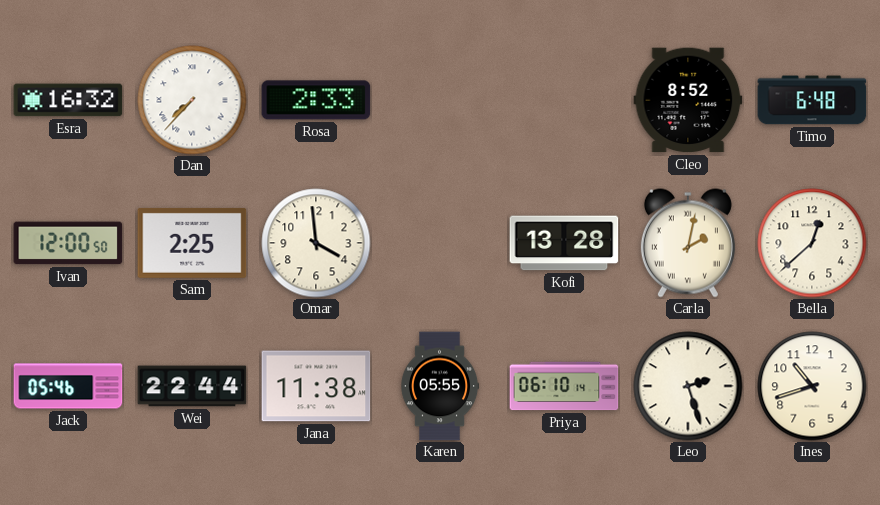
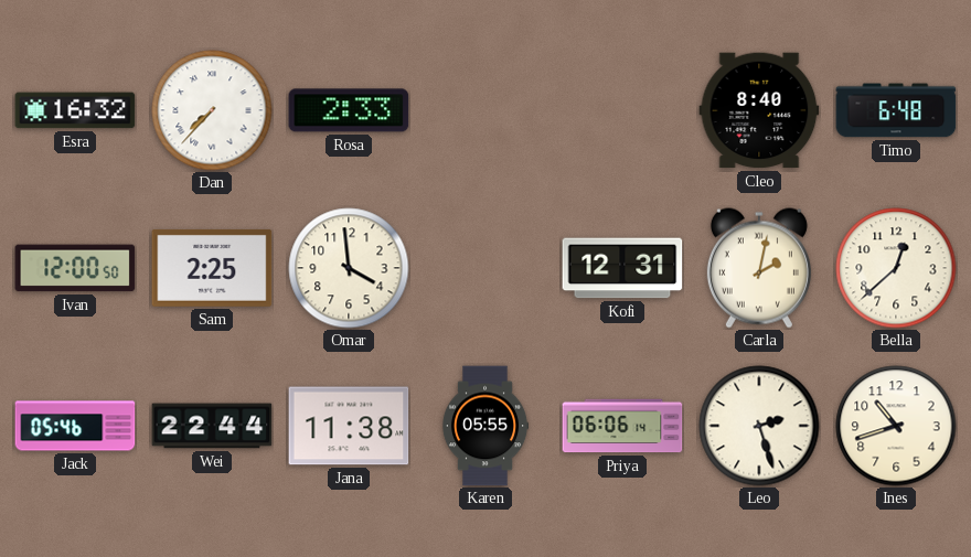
Cleo: 8:52 -> 8:40 (759, 110)
Kofi: 13:28 -> 12:31 (622, 268)
Priya: 06:10 -> 06:06 (622, 426)
